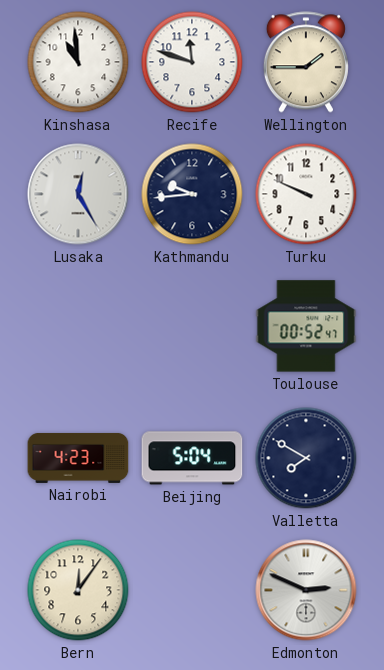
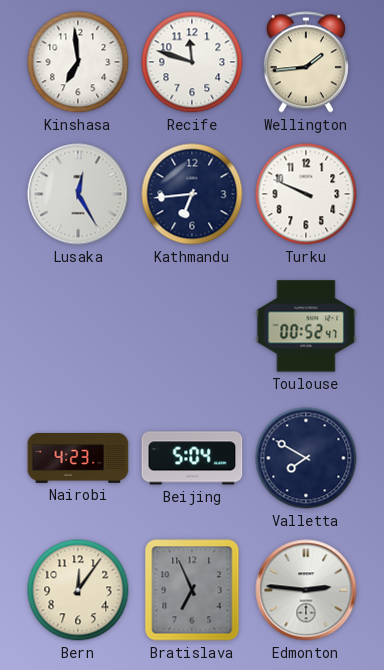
Kinshasa: 10:59 -> 6:59 (78, 62)
Wellington: 1:45 -> 1:44 (306, 62)
Kathmandu: 9:44 -> 6:44 (192, 194)
Bratislava: none -> 6:56 (192, 590)
Edmonton: 2:49 -> 2:46 (306, 590)
